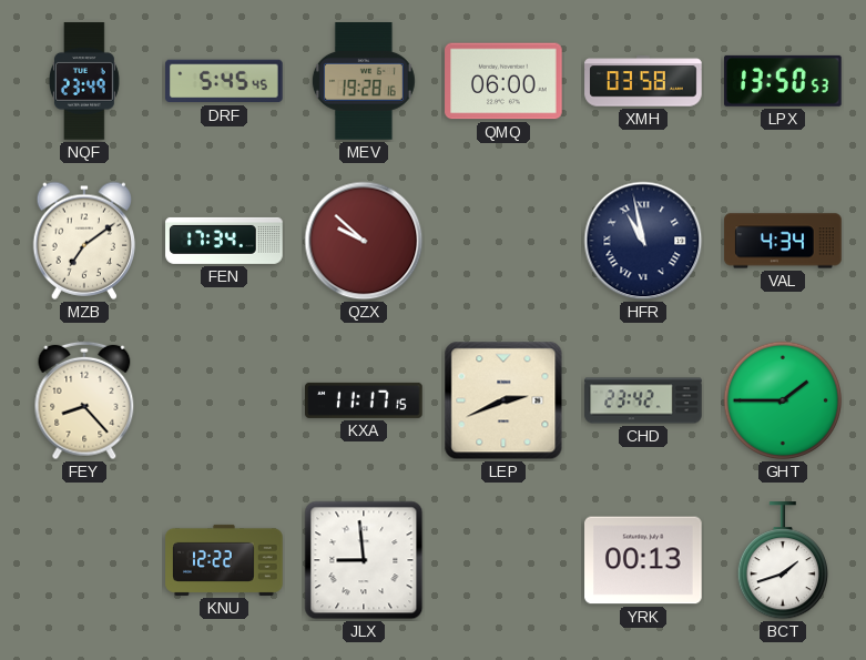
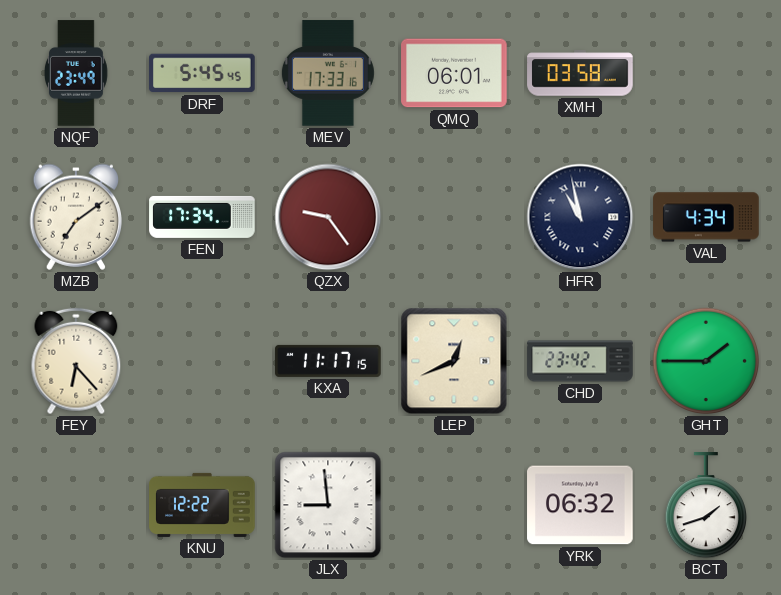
MEV: 19:28 -> 17:33 (328, 73)
QMQ: 06:00 -> 06:01 (454, 73)
LPX: 13:50 -> none (784, 81)
QZX: 9:52 -> 9:24 (328, 217)
FEY: 8:23 -> 6:23 (76, 361)
LEP: 2:41 -> 12:41 (454, 361)
YRK: 00:13 -> 06:32 (580, 505)
